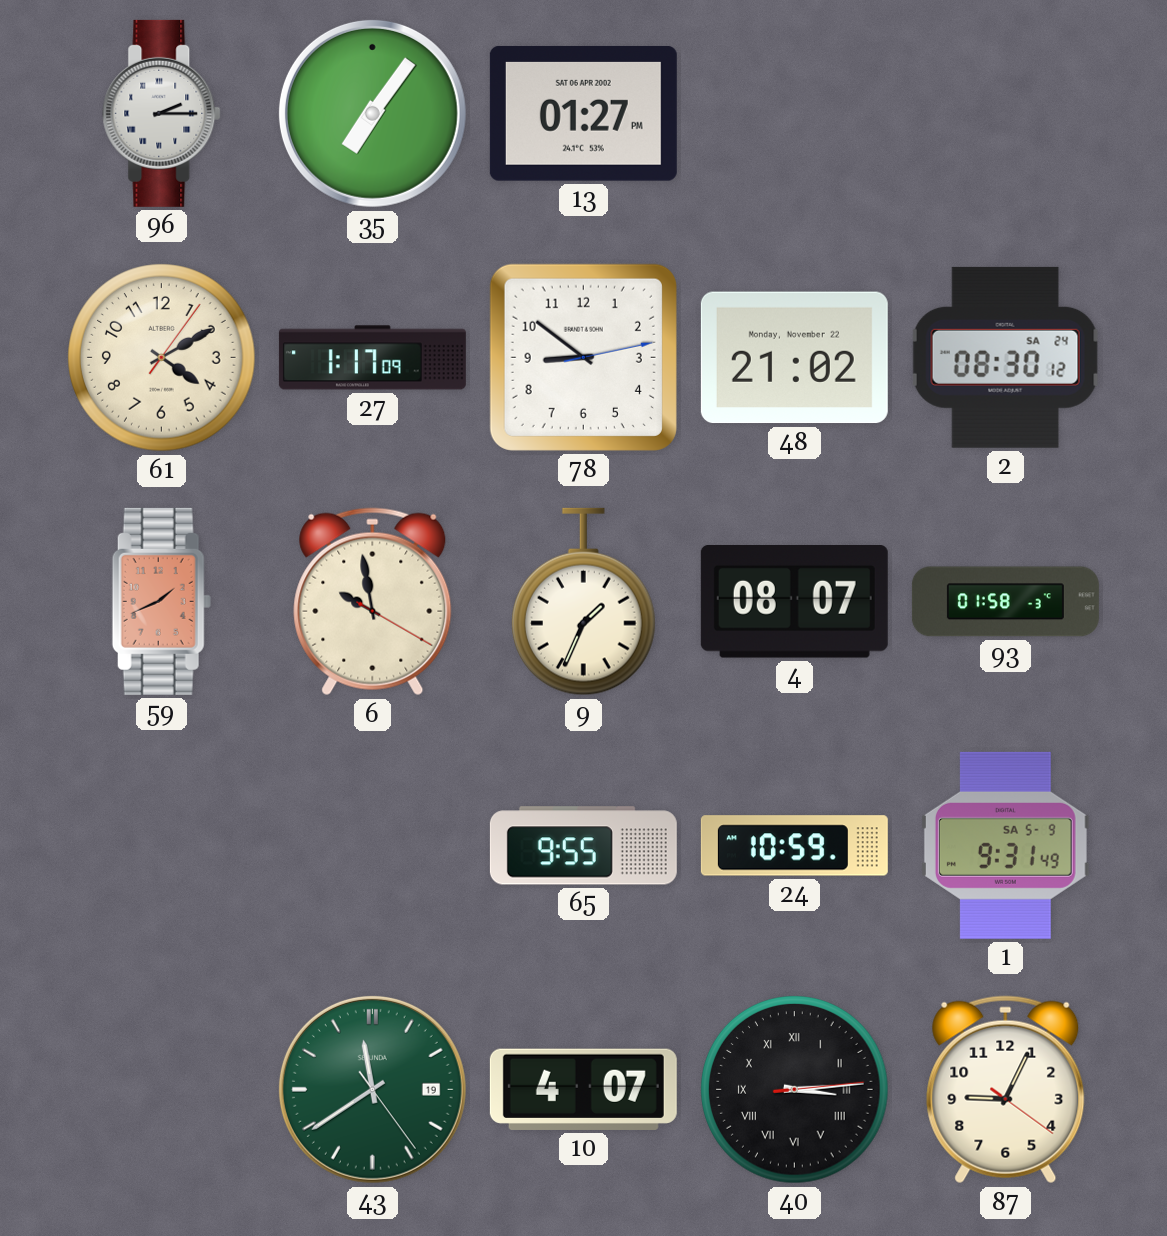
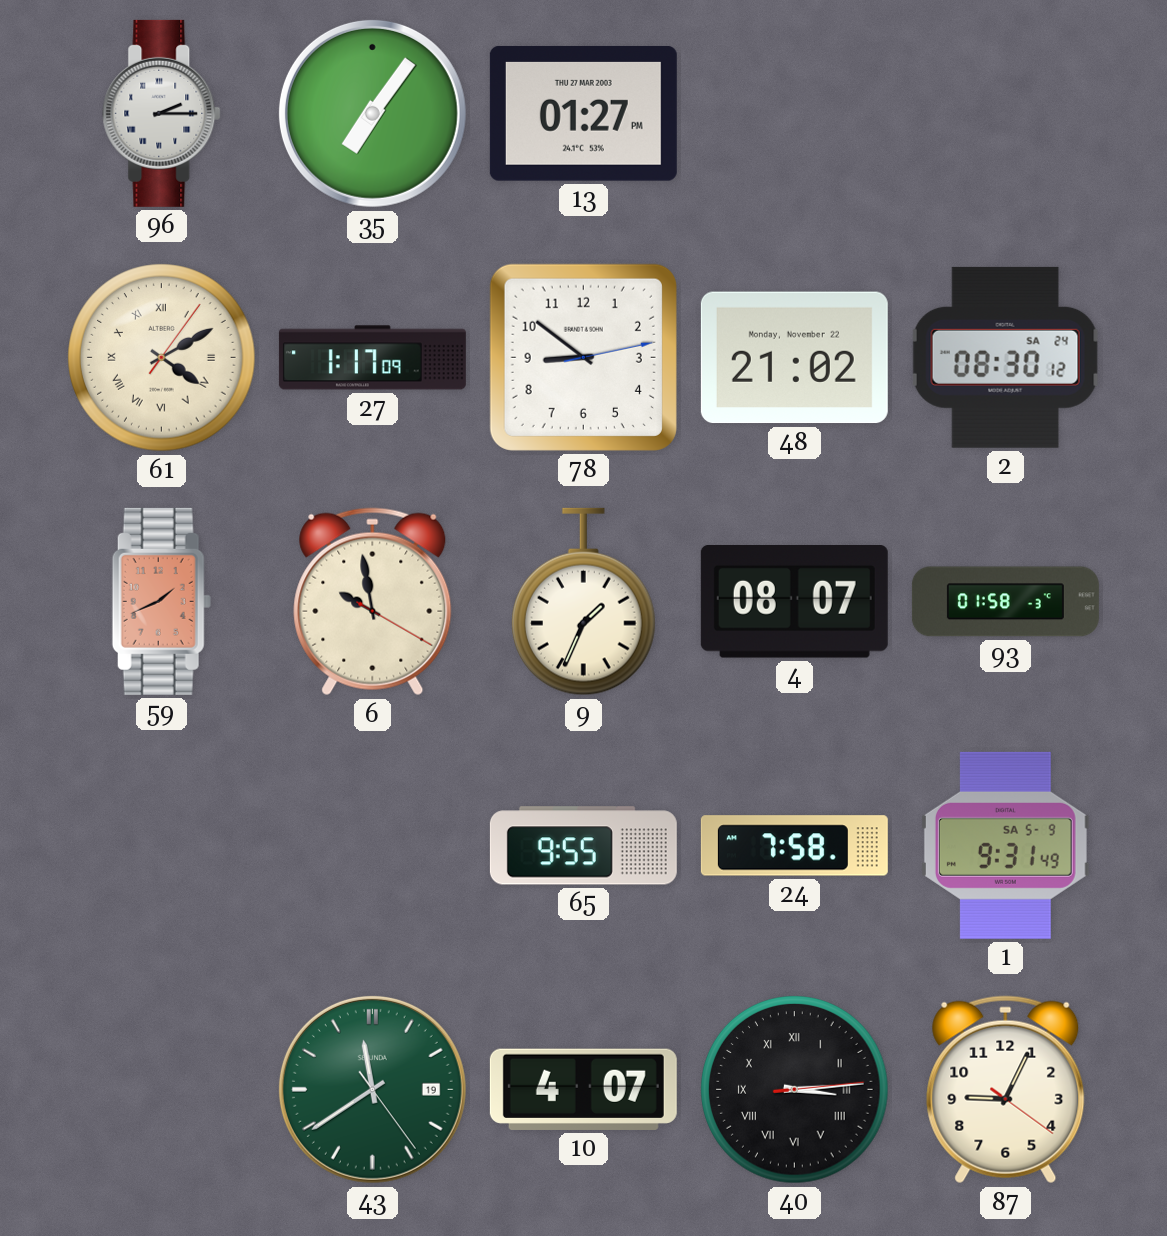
13 date: SAT 06 APR 2002 -> THU 27 MAR 2003 (583, 113)
61 numerals: Arabic -> Roman (162, 358)
24: 10:59 -> 7:58 (794, 846)
